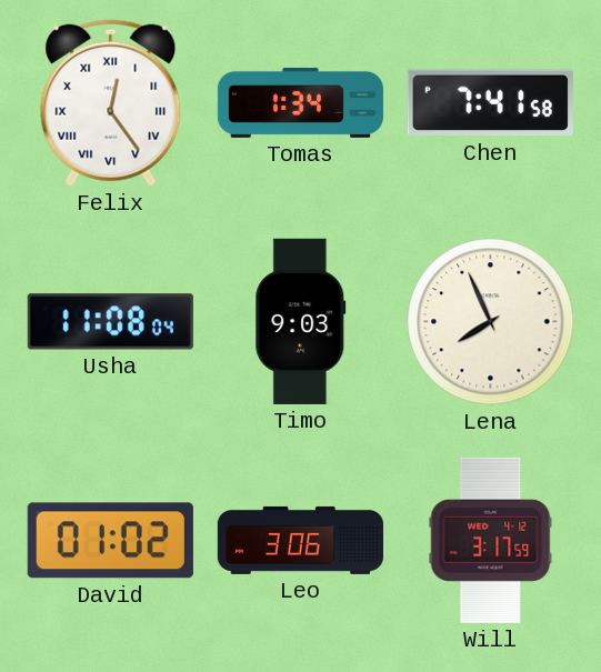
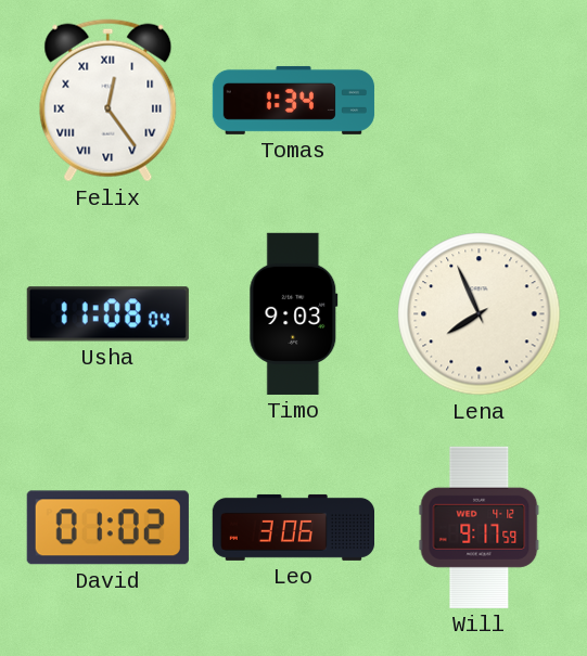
Chen: 7:41 -> none (490, 103)
Will: 3:17 -> 9:17 (480, 527)
